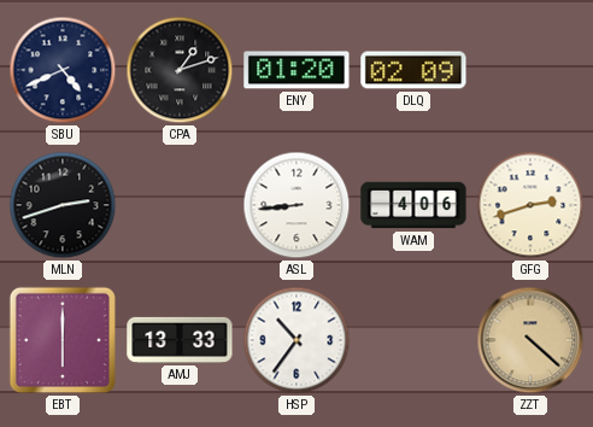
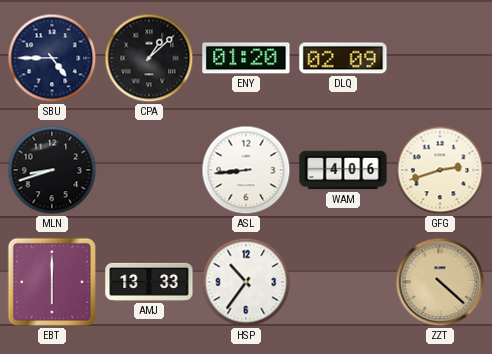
SBU: 4:41 -> 4:45 (52, 58)
CPA: 1:12 -> 1:08 (149, 58)
MLN: 2:42 -> 8:42 (52, 170)
